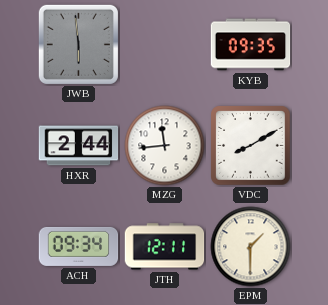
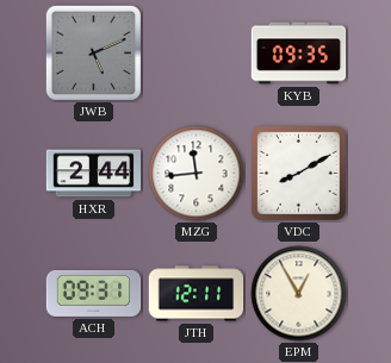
JWB: 5:59 -> 5:11 (93, 52)
ACH: 09:34 -> 09:31 (94, 293)
EPM: 1:30 -> 12:55 (299, 294)
